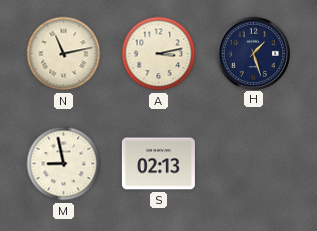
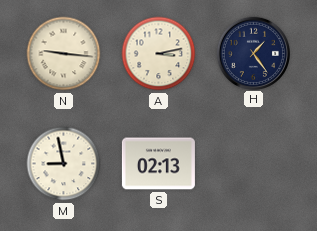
N: 11:13 -> 9:16 (64, 54)
H: 1:27 -> 1:24 (253, 53)
